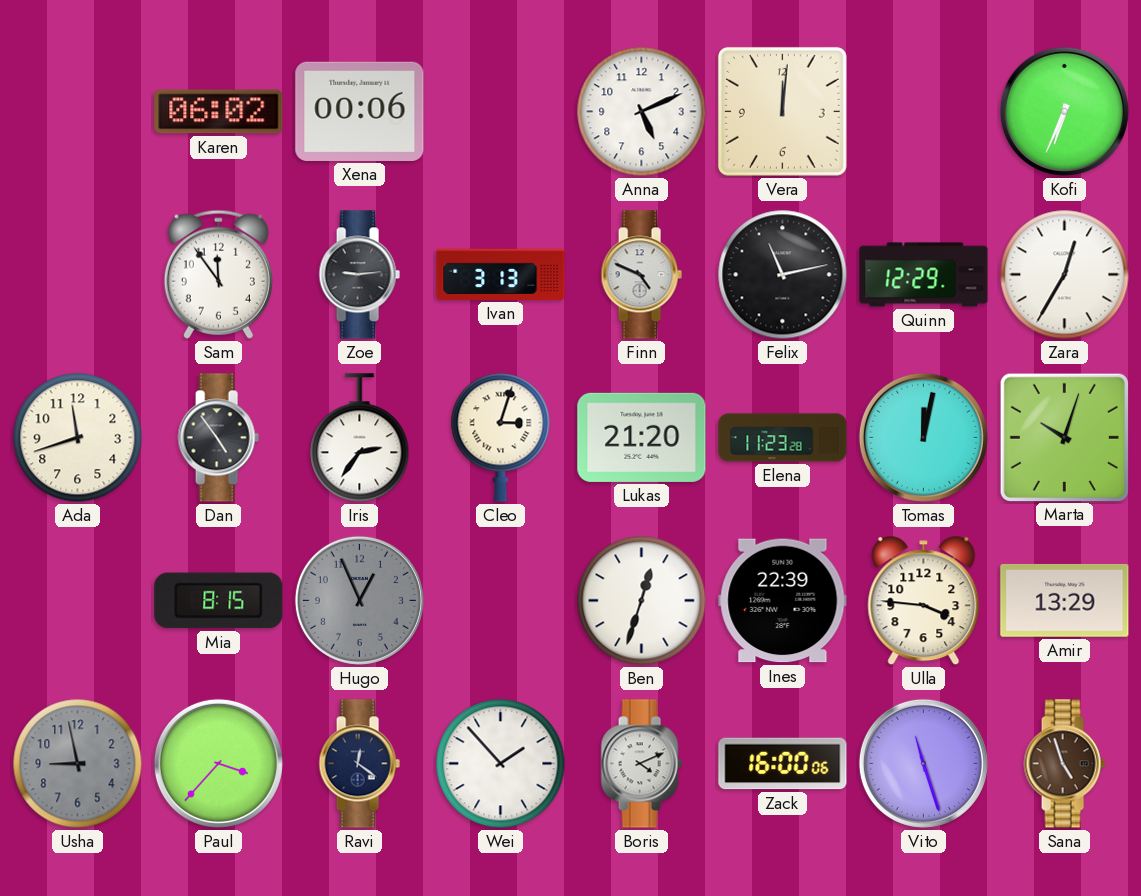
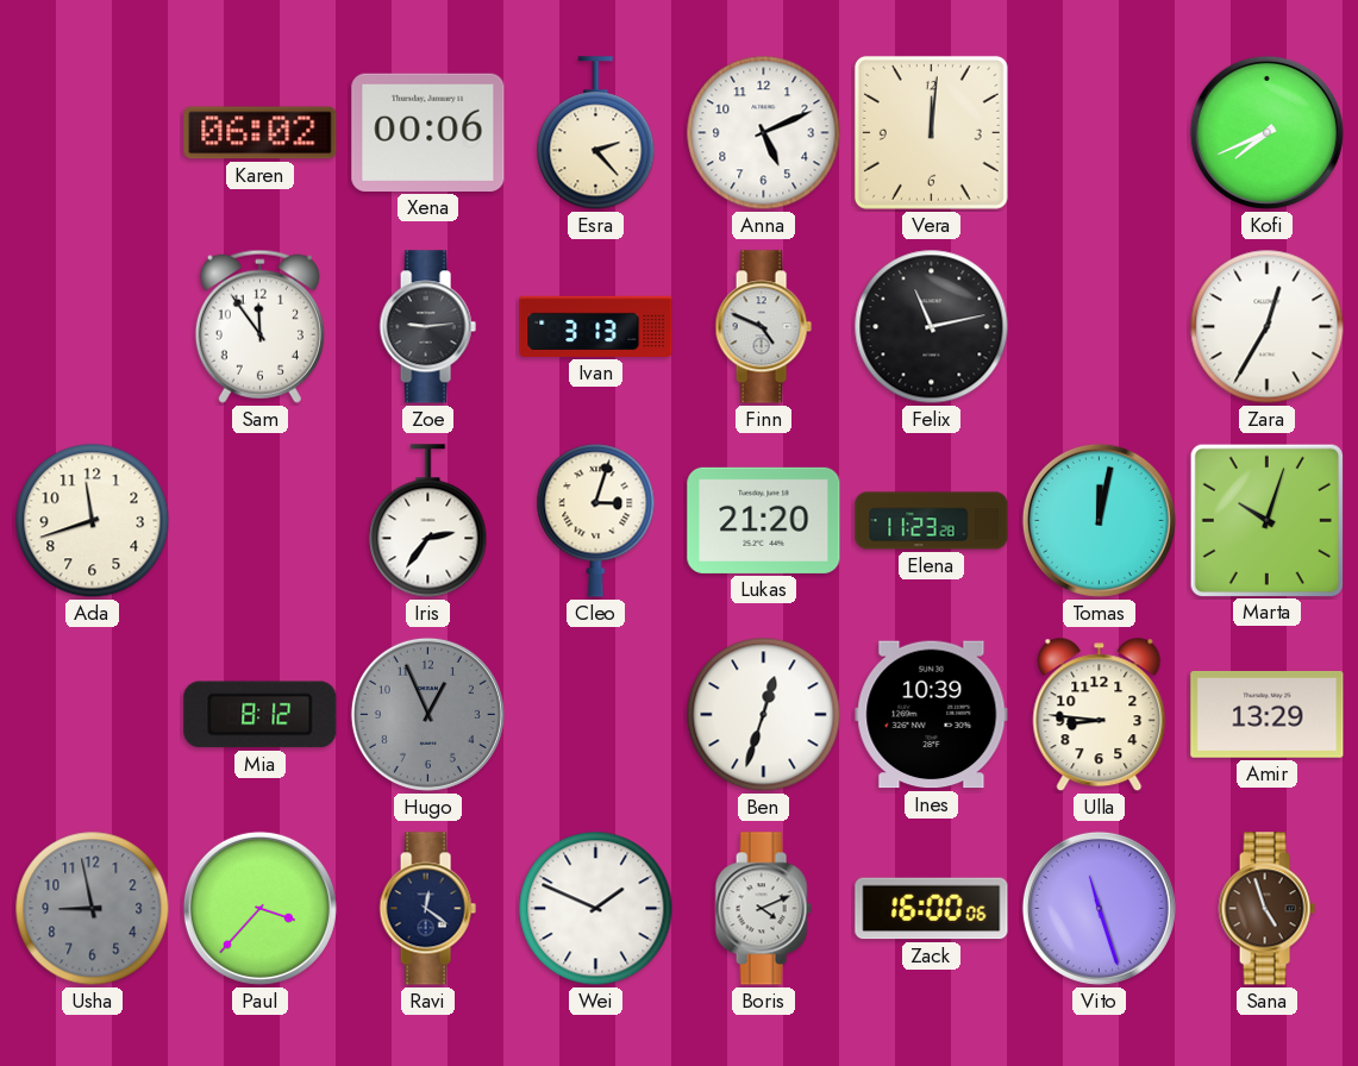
Esra: none -> 2:23 (596, 133)
Kofi: 6:34 -> 7:41 (1266, 132)
Quinn: 12:29 -> none (924, 275)
Dan: 4:54 -> none (218, 438)
Mia: 8:15 -> 8:12 (261, 715)
Ines: 22:39 -> 10:39 (932, 715)
Ulla: 3:46 -> 8:46 (1100, 715)
Wei: 1:53 -> 1:49 (596, 909)
